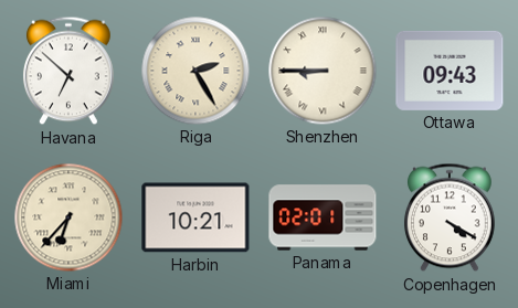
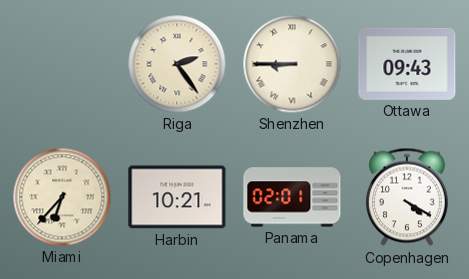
Havana: 6:52 -> none (68, 71)
Riga: 2:25 -> 2:24 (177, 64)
